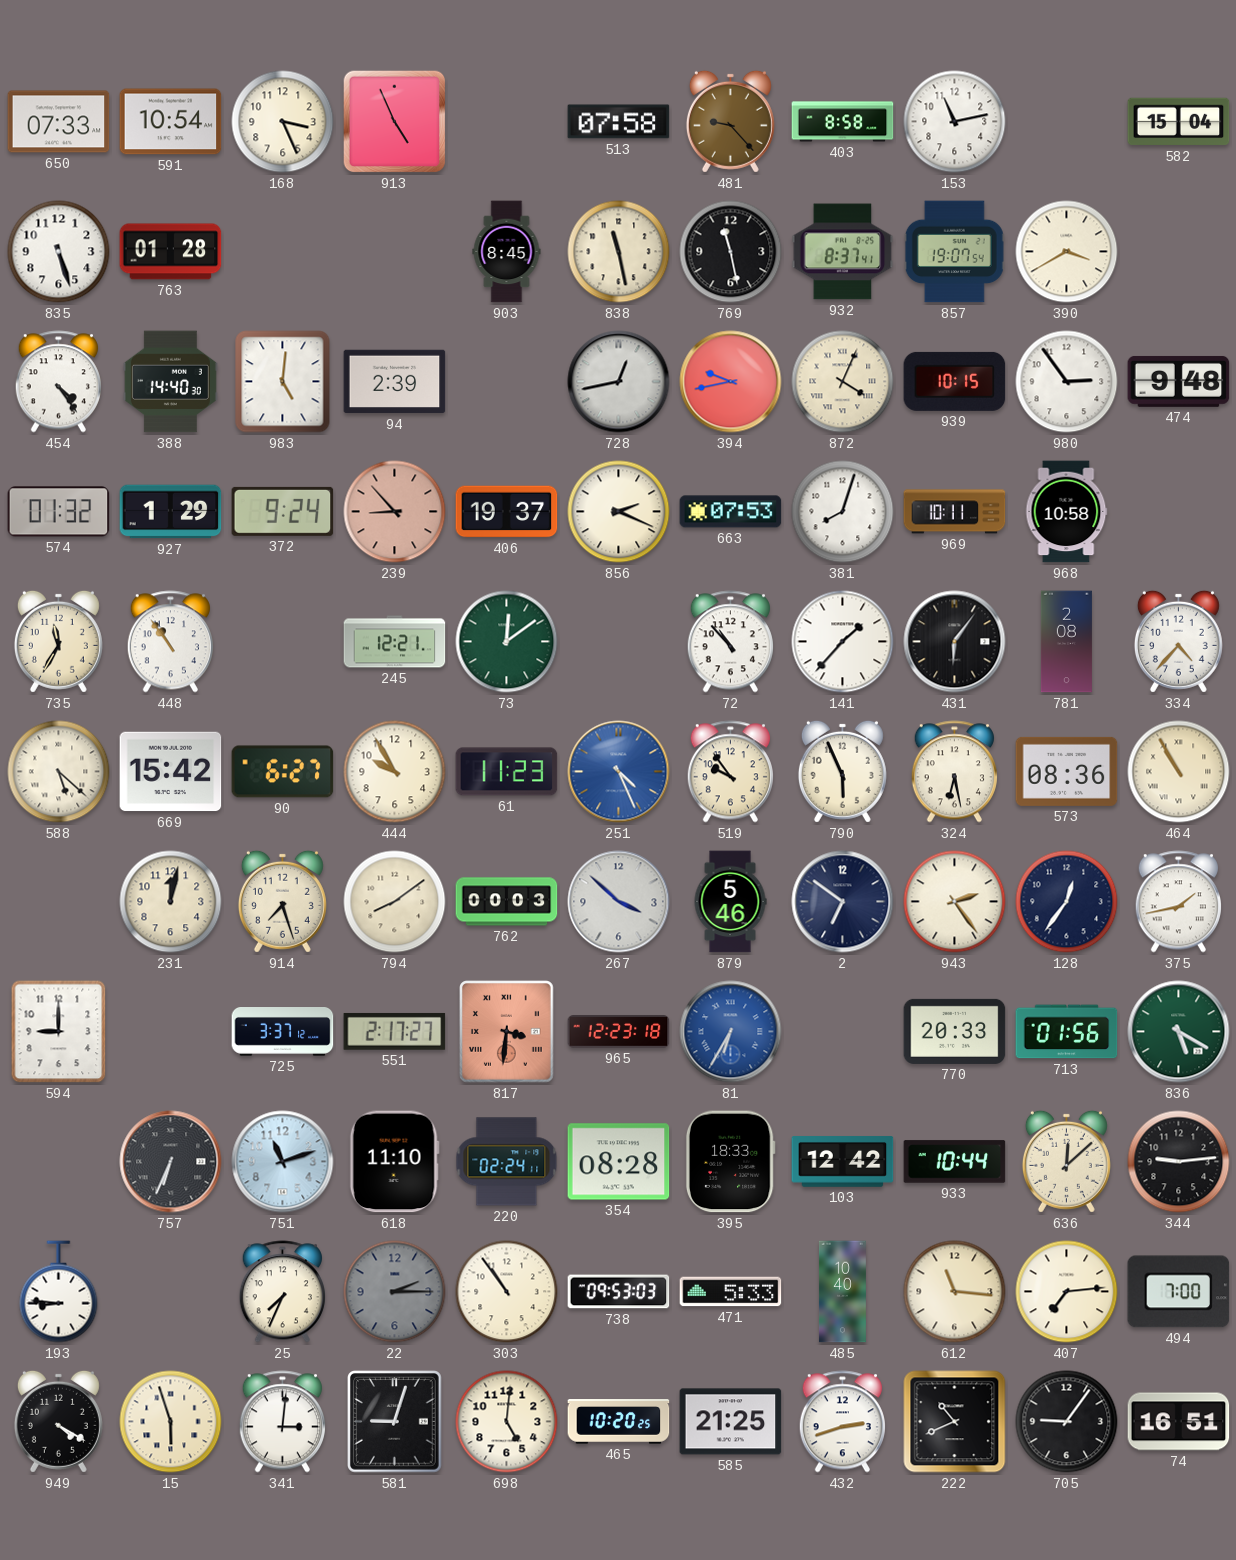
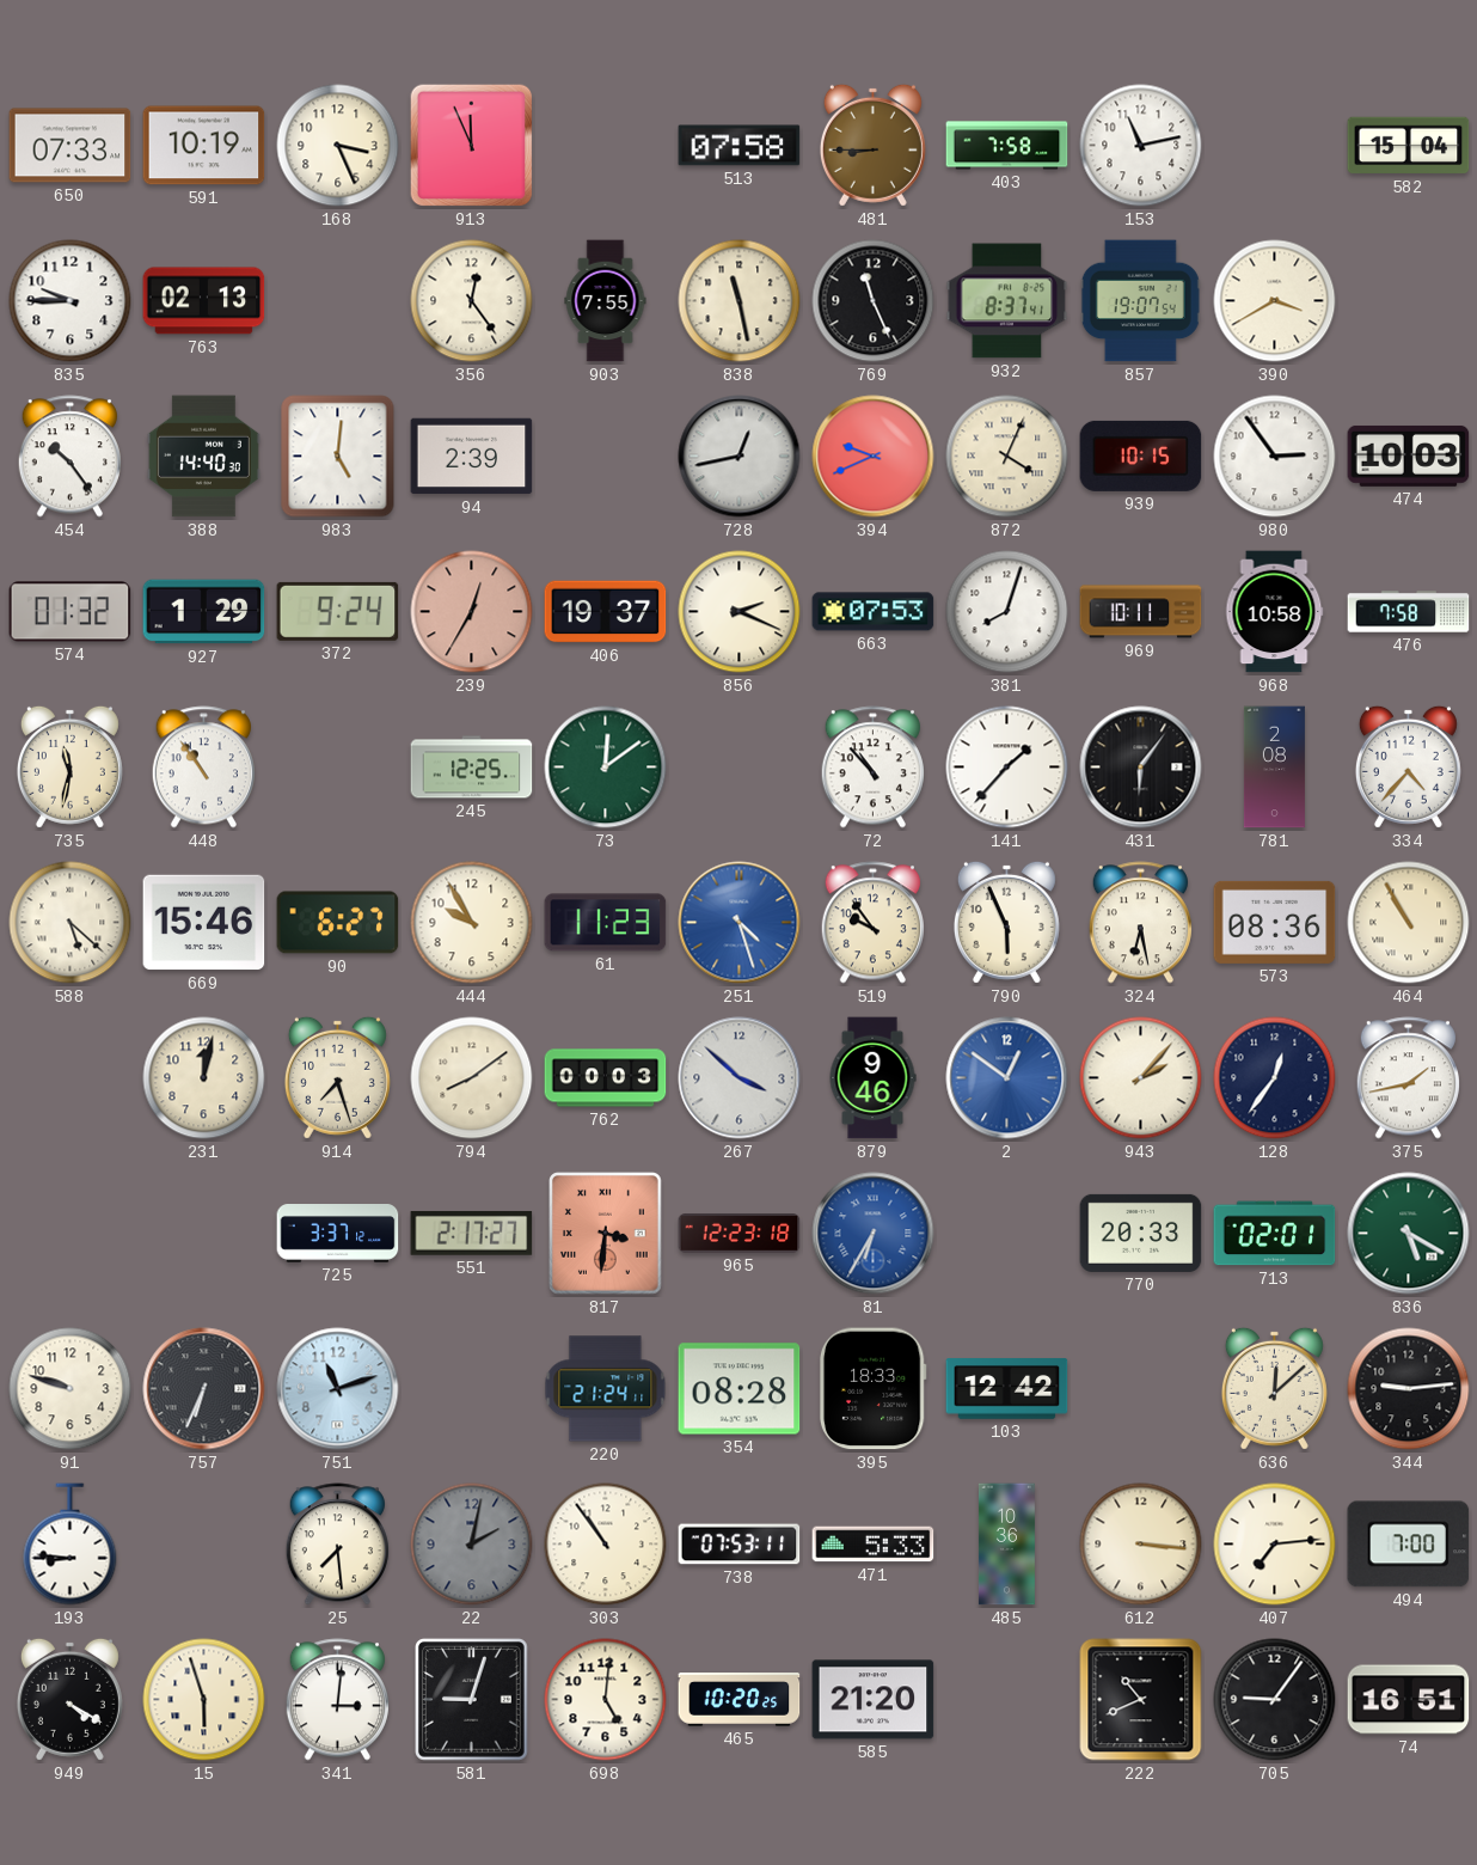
591: 10:54 -> 10:19 (204, 146)
913: 4:56 -> 11:56 (472, 146)
481: 9:23 -> 8:45 (872, 145)
403: 8:58 -> 7:58 (1007, 146)
835: 5:27 -> 9:45 (71, 301)
763: 01:28 -> 02:13 (204, 301)
356: none -> 12:24 (472, 301)
903: 8:45 -> 7:55 (606, 301)
769: 11:28 -> 11:26 (874, 301)
454: 4:24 -> 10:24 (69, 457)
394: 9:43 -> 9:41 (874, 457)
474: 9:48 -> 10:03 (1409, 455)
239: 8:53 -> 12:35 (472, 612)
476: none -> 7:58 (1409, 612)
735: 11:35 -> 11:32 (69, 766)
245: 12:21 -> 12:25 (472, 768)
669: 15:42 -> 15:46 (204, 923)
251: 4:26 -> 4:27 (740, 923)
879: 5:46 -> 9:46 (872, 1078)
2: 6:51 -> 12:51 (1007, 1078)
2 dial: navy -> blue (1007, 1078)
943: 2:24 -> 2:07 (1141, 1078)
594: 9:00 -> none (59, 1032)
713: 01:56 -> 02:01 (1275, 1234)
91: none -> 9:48 (71, 1389)
618: 11:10 -> none (394, 1162)
220: 02:24 -> 21:24 (606, 1389)
933: 10:44 -> none (955, 1162)
25: 7:34 -> 7:29 (337, 1545)
22: 2:15 -> 2:02 (472, 1545)
738: 09:53 -> 07:53 (740, 1545)
485: 10:40 -> 10:36 (1006, 1545)
612: 11:16 -> 3:16 (1141, 1545)
585: 21:25 -> 21:20 (874, 1700)
432: 2:42 -> none (842, 1422)
